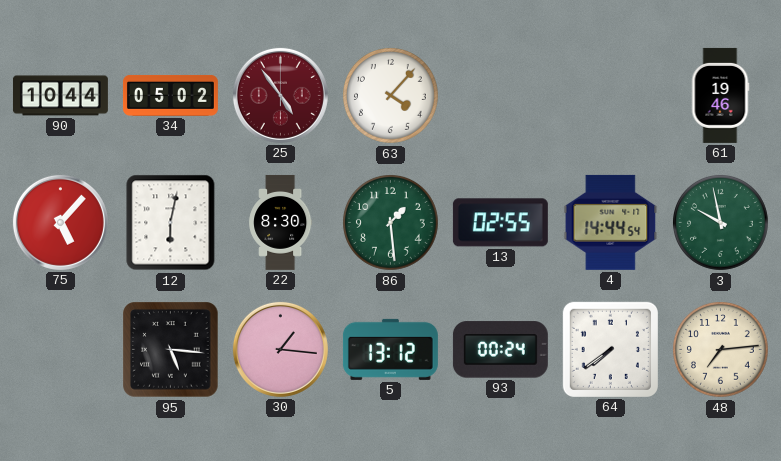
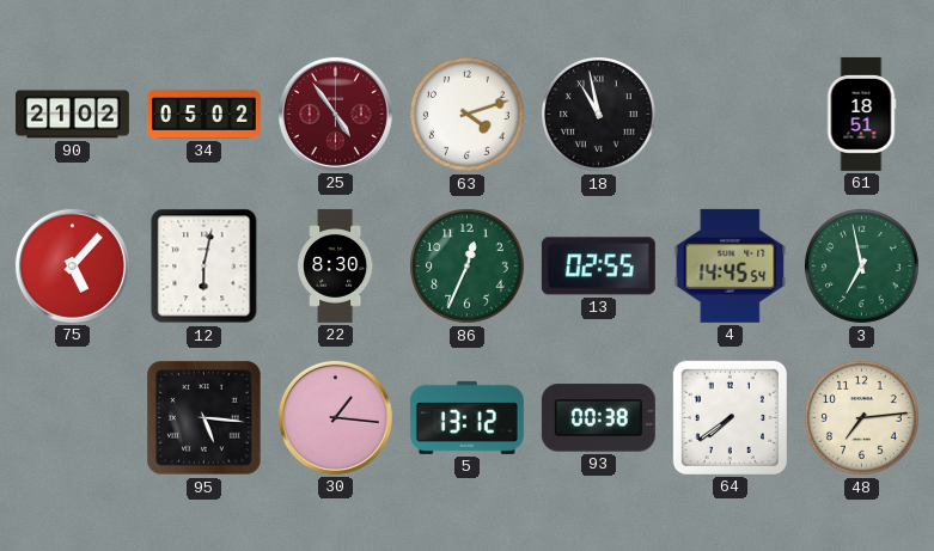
90: 10:44 -> 21:02 (72, 115)
63: 4:07 -> 4:12 (468, 115)
18: none -> 10:58 (599, 115)
61: 19:46 -> 18:51 (861, 114)
86: 1:29 -> 12:34 (468, 267)
4: 14:44 -> 14:45 (731, 265)
3: 9:58 -> 6:58 (862, 267)
93: 00:24 -> 00:38 (598, 418)
